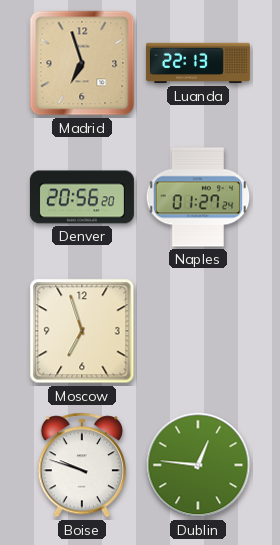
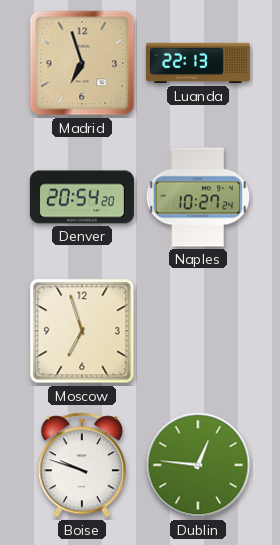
Denver: 20:56 -> 20:54 (82, 197)
Naples: 01:27 -> 10:27 (198, 197)
